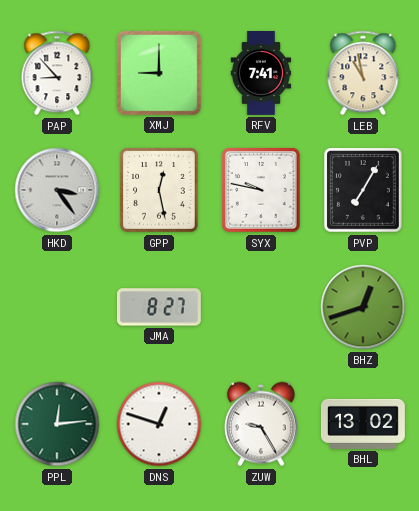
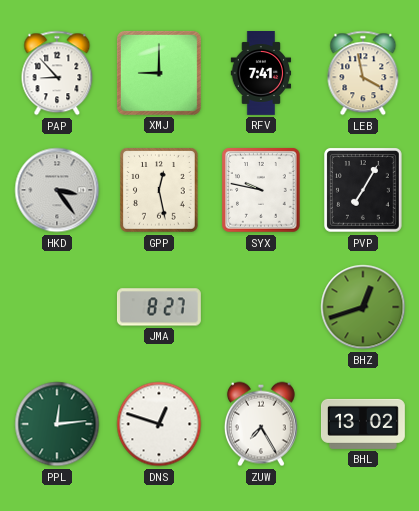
LEB: 10:58 -> 3:58 (363, 73)
ZUW: 9:25 -> 7:25 (261, 424)
